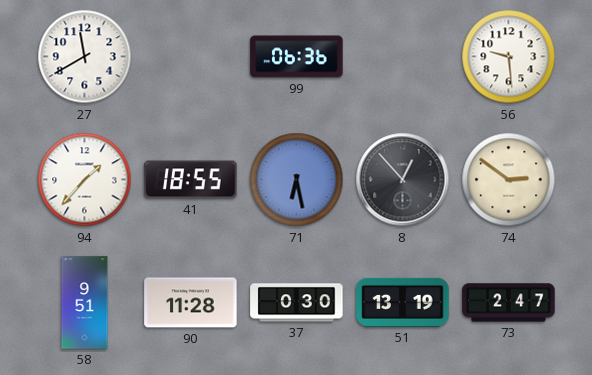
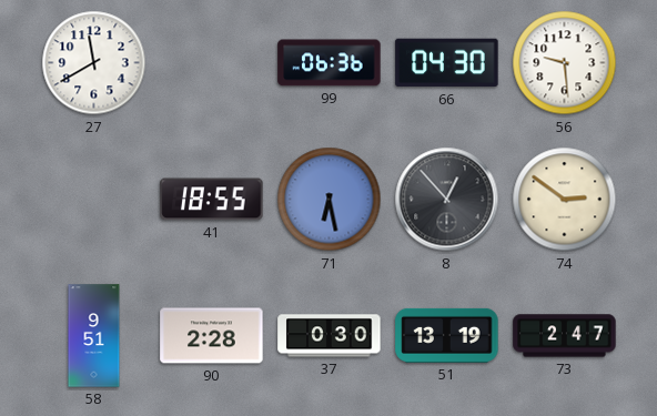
66: none -> 04:30 (447, 63)
94: 1:37 -> none (85, 180)
90: 11:28 -> 2:28 (212, 336)
